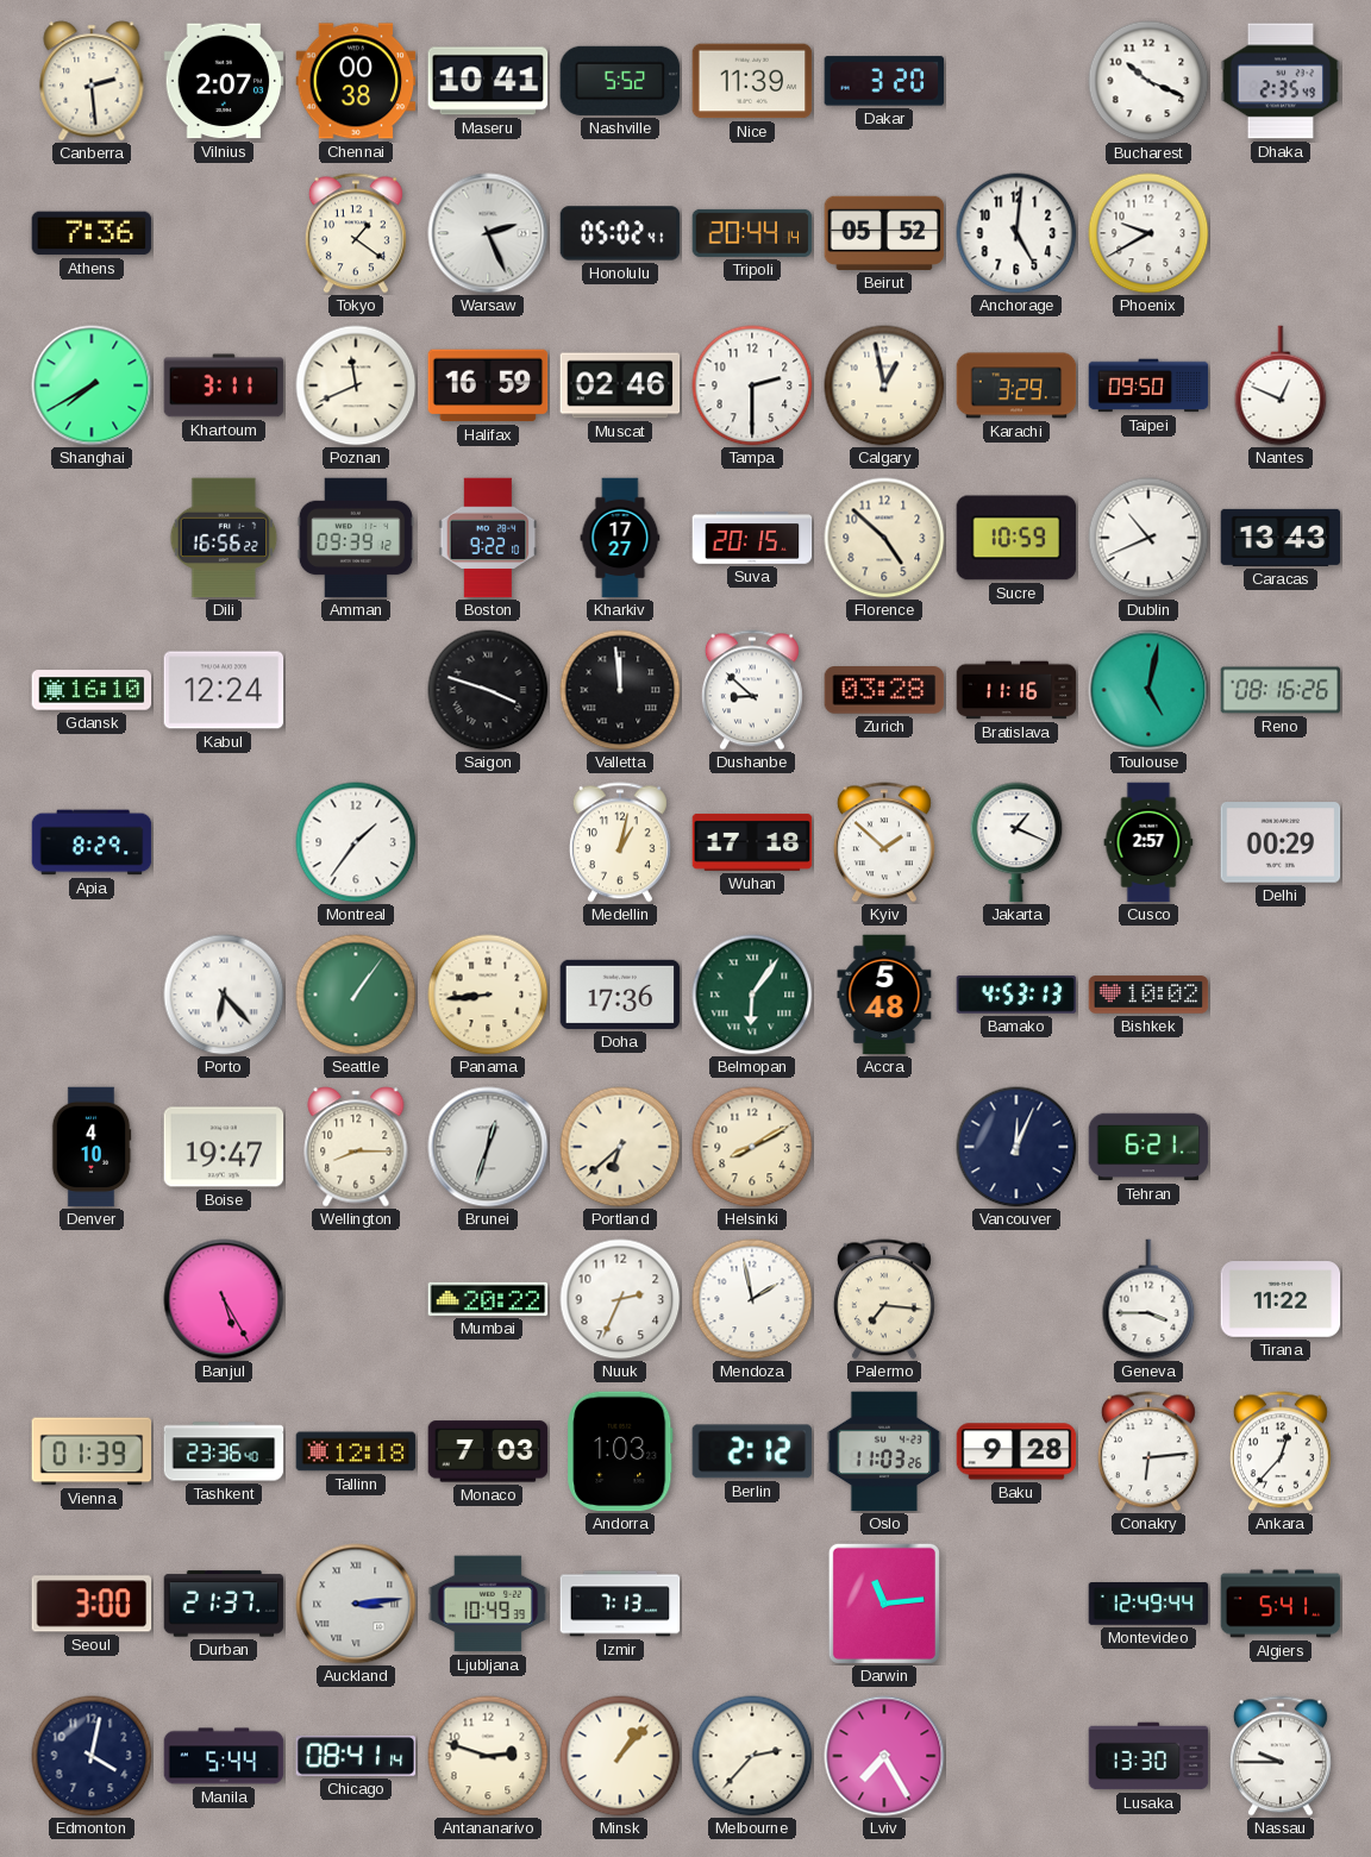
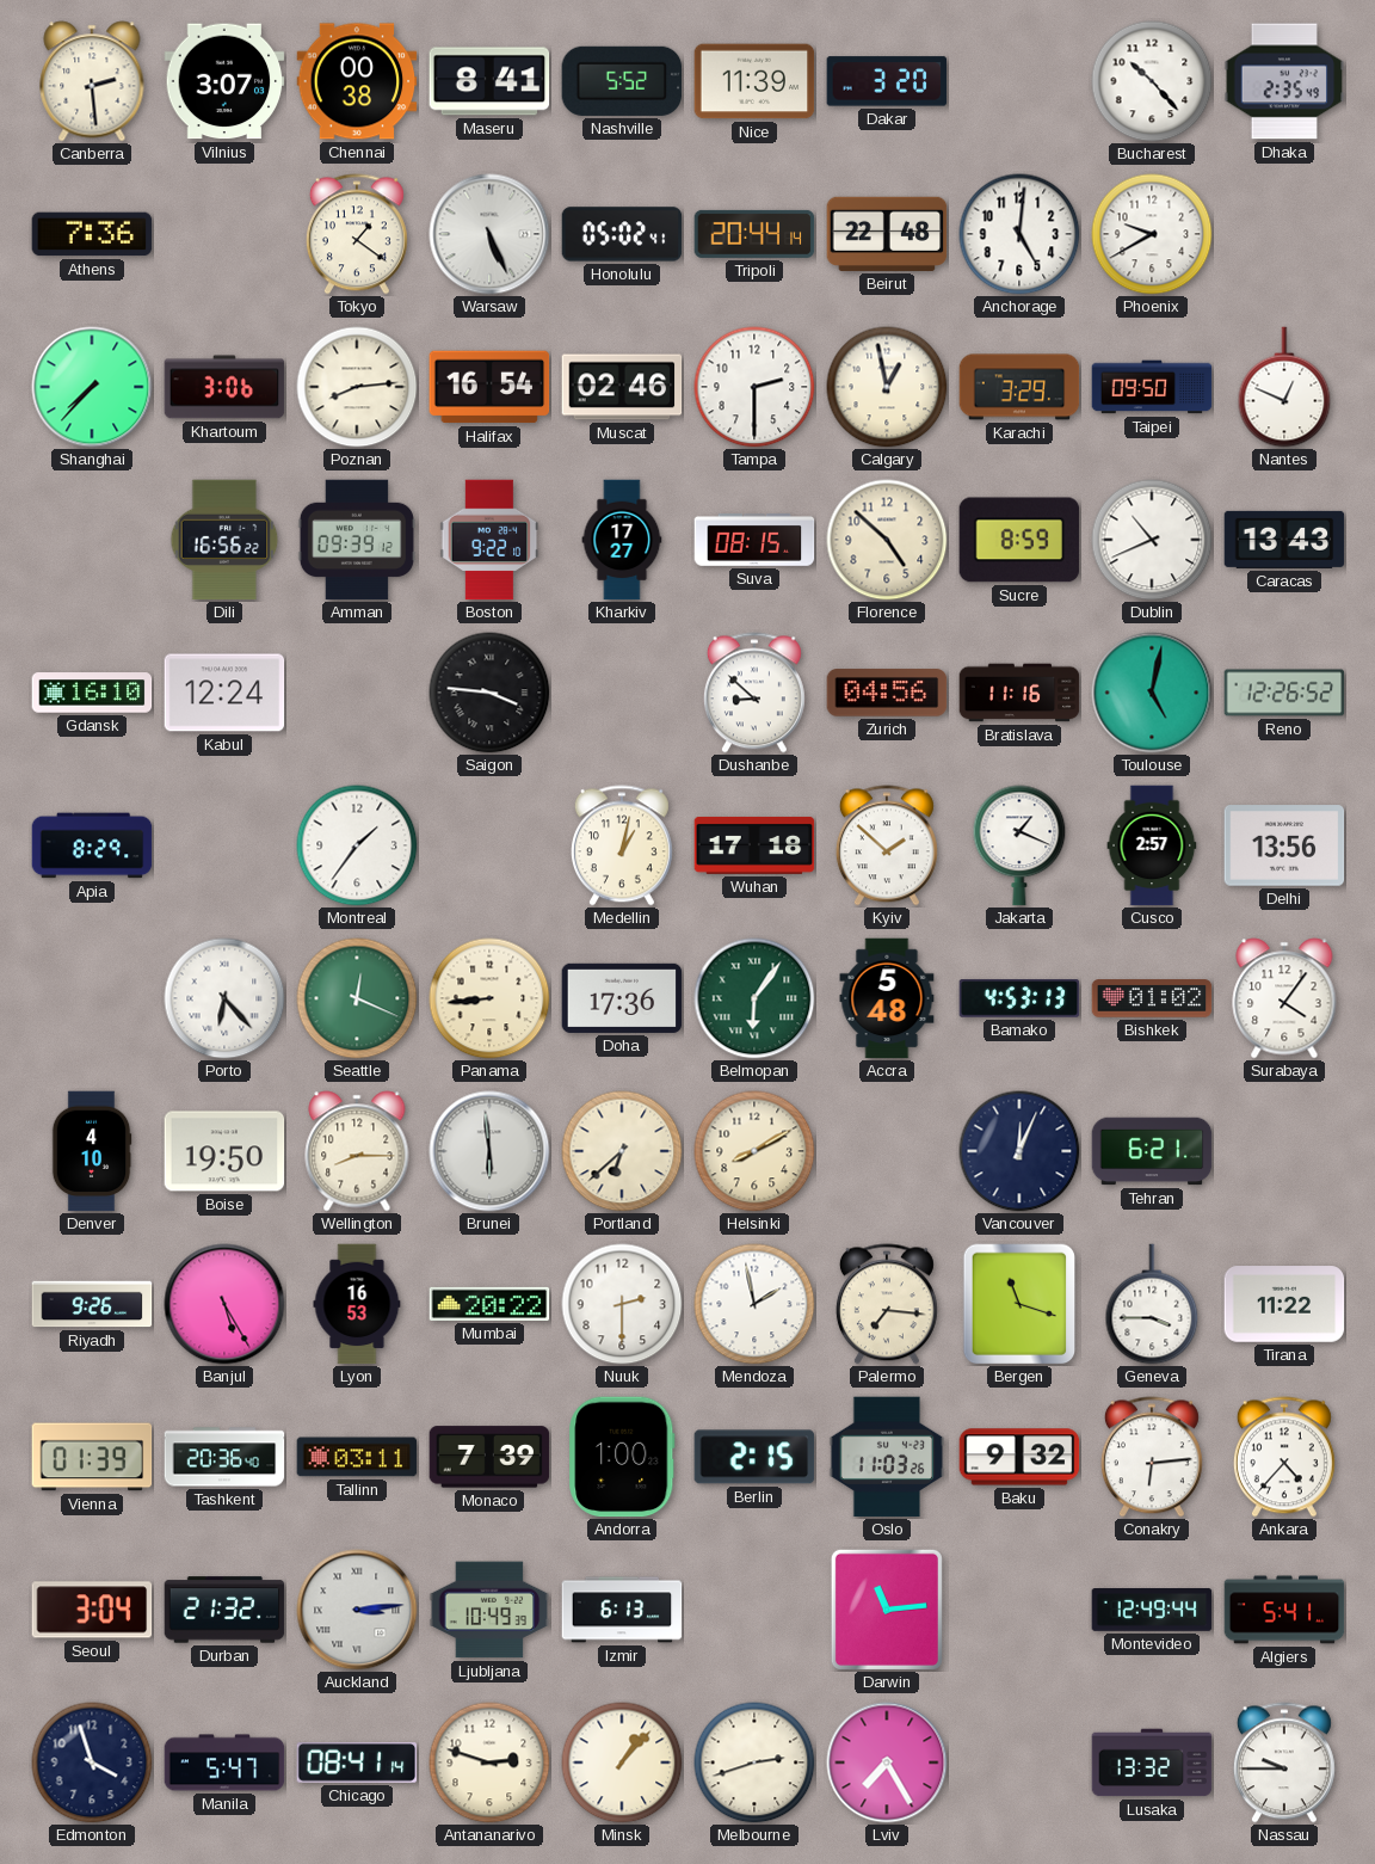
Vilnius: 2:07 -> 3:07 (224, 81)
Maseru: 10:41 -> 8:41 (489, 81)
Bucharest: 10:19 -> 10:23 (1152, 81)
Warsaw: 2:26 -> 5:26 (489, 234)
Beirut: 05:52 -> 22:48 (887, 234)
Shanghai: 7:40 -> 7:37 (92, 387)
Khartoum: 3:11 -> 3:06 (224, 387)
Poznan: 11:41 -> 8:14 (357, 387)
Halifax: 16:59 -> 16:54 (489, 387)
Suva: 20:15 -> 08:15 (754, 541)
Sucre: 10:59 -> 8:59 (1019, 540)
Saigon: 3:48 -> 3:46 (489, 693)
Valletta: 11:59 -> none (620, 690)
Zurich: 03:28 -> 04:56 (887, 693)
Reno: 08:16 -> 12:26 (1284, 693)
Delhi: 00:29 -> 13:56 (1284, 845)
Seattle: 1:06 -> 12:19 (357, 998)
Bishkek: 10:02 -> 01:02 (1152, 998)
Surabaya: none -> 4:06 (1284, 998)
Boise: 19:47 -> 19:50 (224, 1151)
Brunei: 12:33 -> 5:59 (489, 1151)
Riyadh: none -> 9:26 (92, 1304)
Lyon: none -> 16:53 (357, 1304)
Nuuk: 2:34 -> 2:30 (622, 1304)
Bergen: none -> 11:18 (1019, 1304)
Tashkent: 23:36 -> 20:36 (224, 1457)
Tallinn: 12:18 -> 03:11 (357, 1457)
Monaco: 7:03 -> 7:39 (489, 1457)
Andorra: 1:03 -> 1:00 (622, 1457)
Berlin: 2:12 -> 2:15 (754, 1457)
Baku: 9:28 -> 9:32 (1019, 1457)
Ankara: 12:37 -> 4:37 (1284, 1457)
Seoul: 3:00 -> 3:04 (92, 1610)
Durban: 21:37 -> 21:32 (224, 1610)
Izmir: 7:13 -> 6:13 (622, 1610)
Edmonton: 4:02 -> 3:57 (92, 1763)
Manila: 5:44 -> 5:47 (224, 1763)
Melbourne: 2:37 -> 2:42 (754, 1763)
Lusaka: 13:30 -> 13:32 (1152, 1763)
